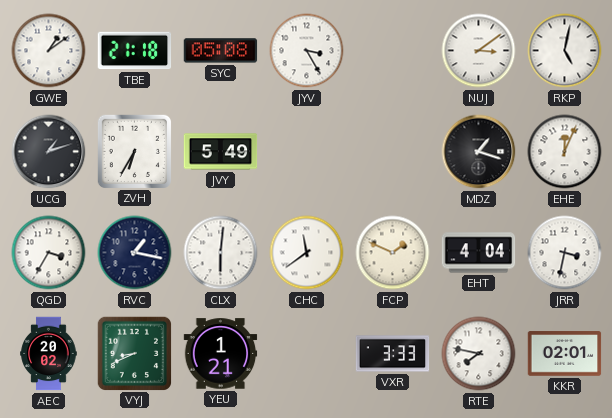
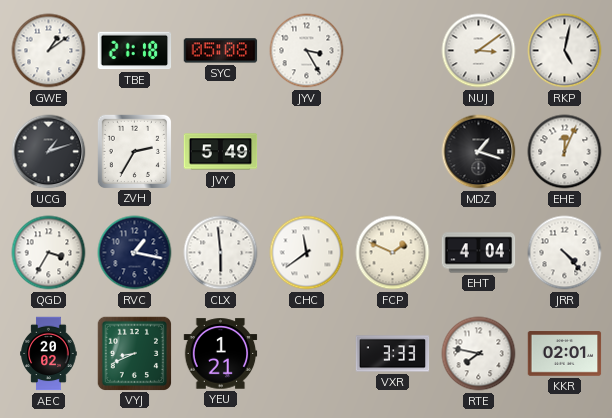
ZVH: 6:35 -> 2:35 (134, 151)
CLX: 6:01 -> 5:59 (221, 253)
JRR: 3:32 -> 4:23 (565, 253)
